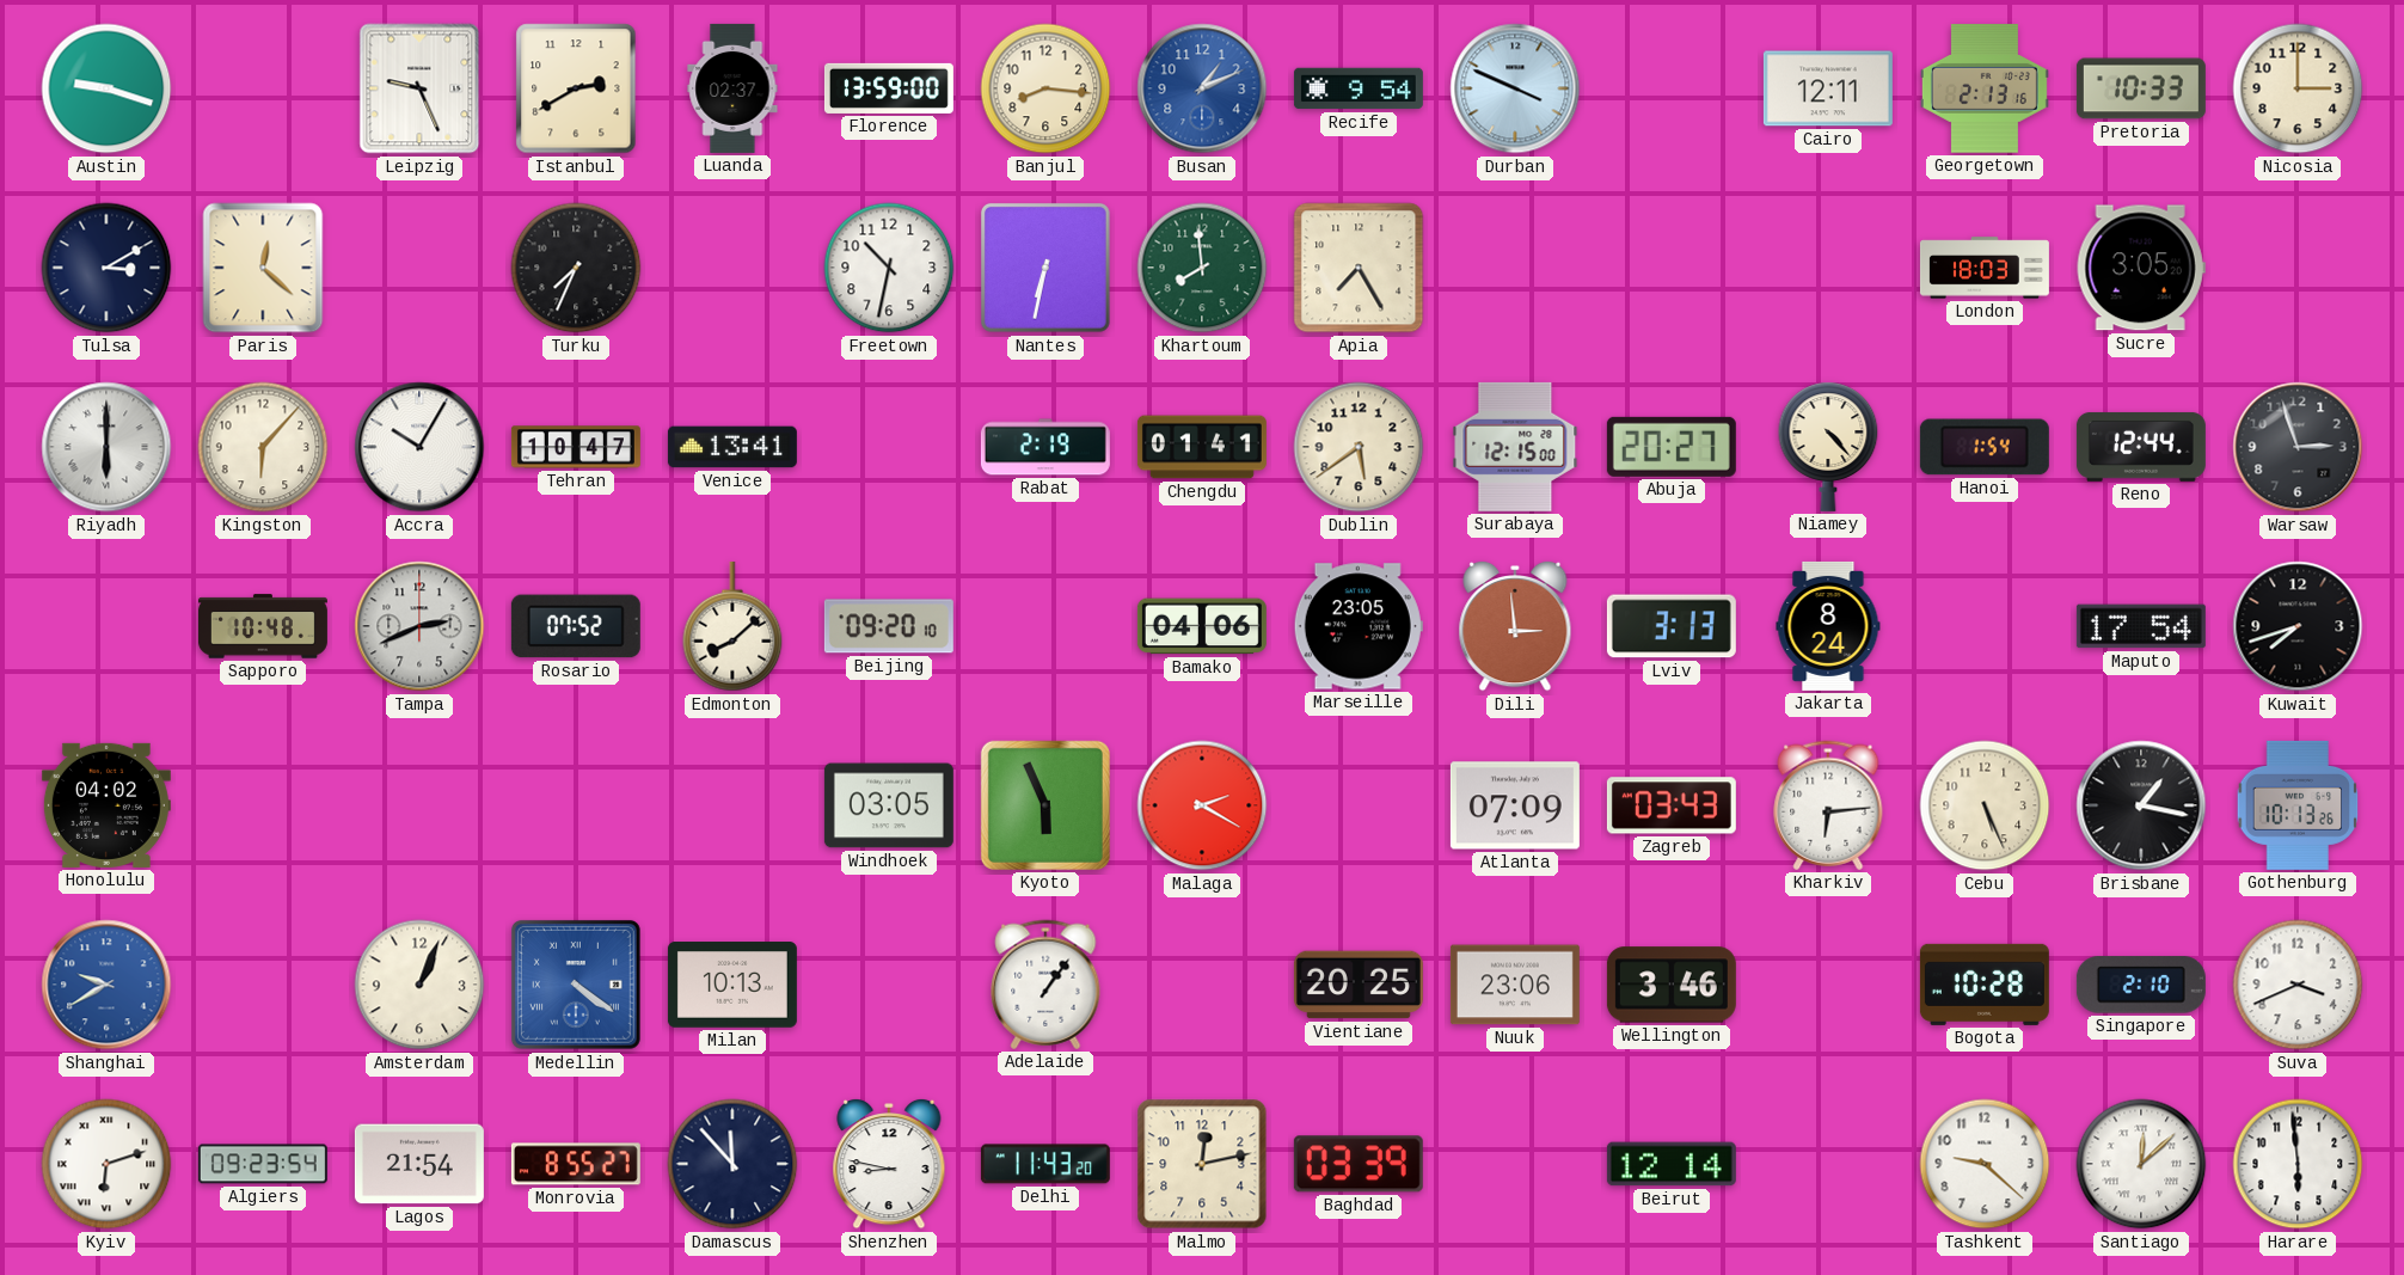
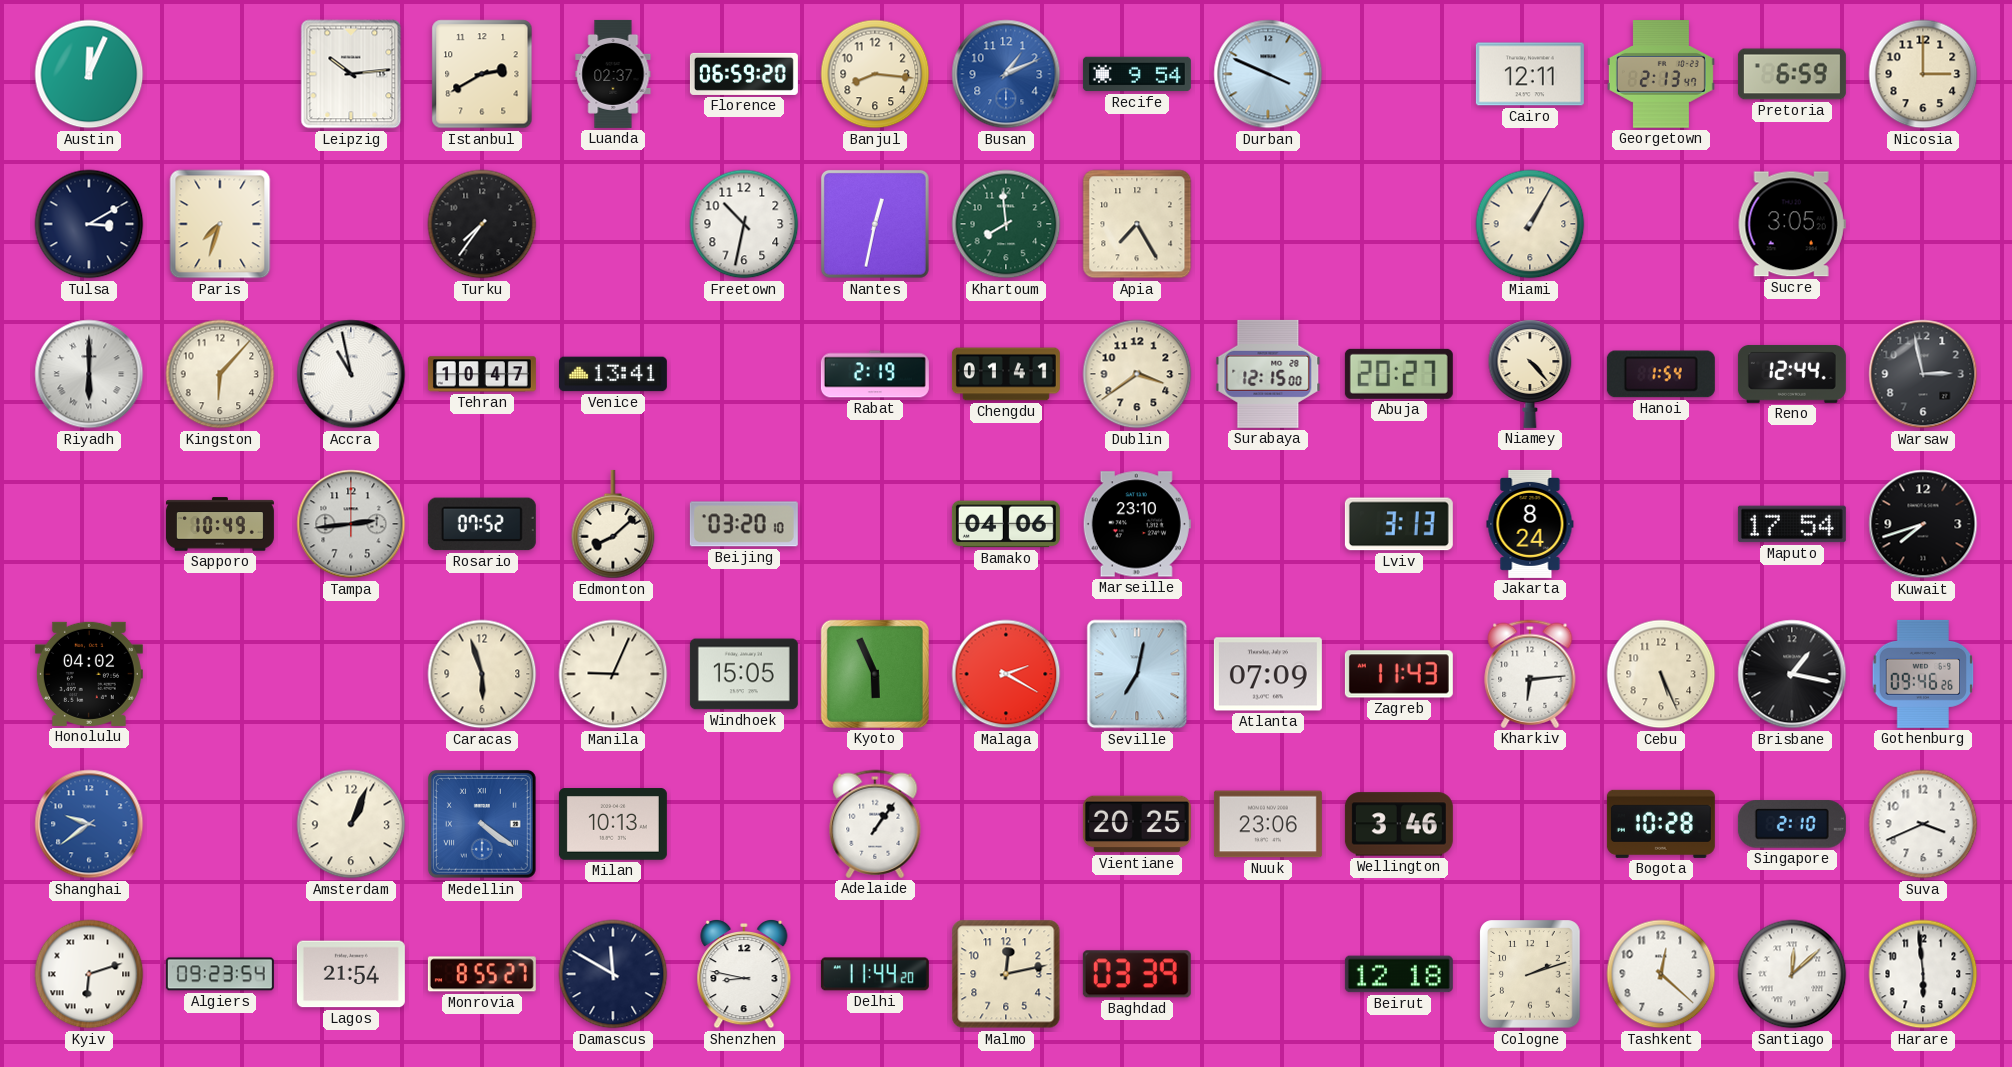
Austin: 9:18 -> 12:04 (89, 74)
Leipzig: 9:26 -> 10:14 (351, 74)
Florence: 13:59 -> 06:59 (744, 74)
Georgetown: 2:13:16 -> 2:13:47 (1661, 74)
Pretoria: 10:33 -> 6:59 (1792, 74)
Paris: 12:22 -> 7:33 (220, 224)
Turku: 7:34 -> 7:36 (482, 224)
Nantes: 6:32 -> 12:32 (875, 224)
Miami: none -> 1:05 (1530, 224)
London: 18:03 -> none (1985, 268)
Accra: 10:05 -> 10:58 (351, 374)
Dublin: 5:39 -> 3:39 (1137, 374)
Warsaw: 2:57 -> 2:58 (1923, 374)
Sapporo: 10:48 -> 10:49 (220, 524)
Tampa: 2:41 -> 2:44 (351, 524)
Beijing: 09:20 -> 03:20 (744, 524)
Marseille: 23:05 -> 23:10 (1137, 524)
Dili: 2:59 -> none (1515, 626)
Caracas: none -> 5:57 (482, 674)
Manila: none -> 9:04 (613, 674)
Windhoek: 03:05 -> 15:05 (744, 674)
Seville: none -> 7:02 (1137, 674)
Zagreb: 03:43 -> 11:43 (1399, 674)
Gothenburg: 10:13 -> 09:46 (1923, 674)
Shanghai: 9:40 -> 9:39 (89, 824)
Damascus: 11:53 -> 11:50 (613, 974)
Delhi: 11:43 -> 11:44 (875, 974)
Beirut: 12:14 -> 12:18 (1399, 974)
Cologne: none -> 2:12 (1530, 974)
Tashkent: 9:22 -> 12:22 (1661, 974)
